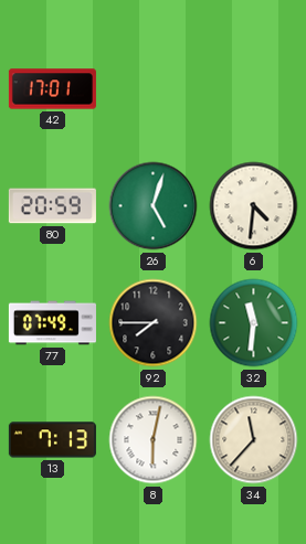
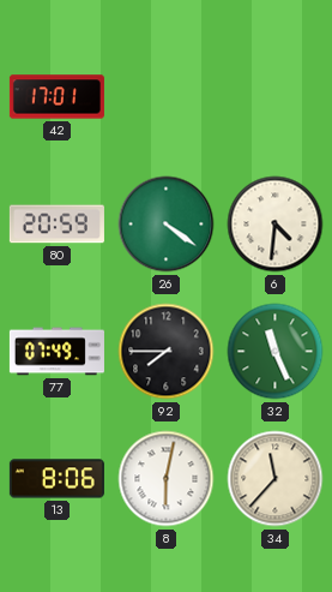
26: 5:03 -> 4:21 (167, 225)
32: 11:31 -> 11:26 (276, 352)
13: 7:13 -> 8:06 (56, 479)
